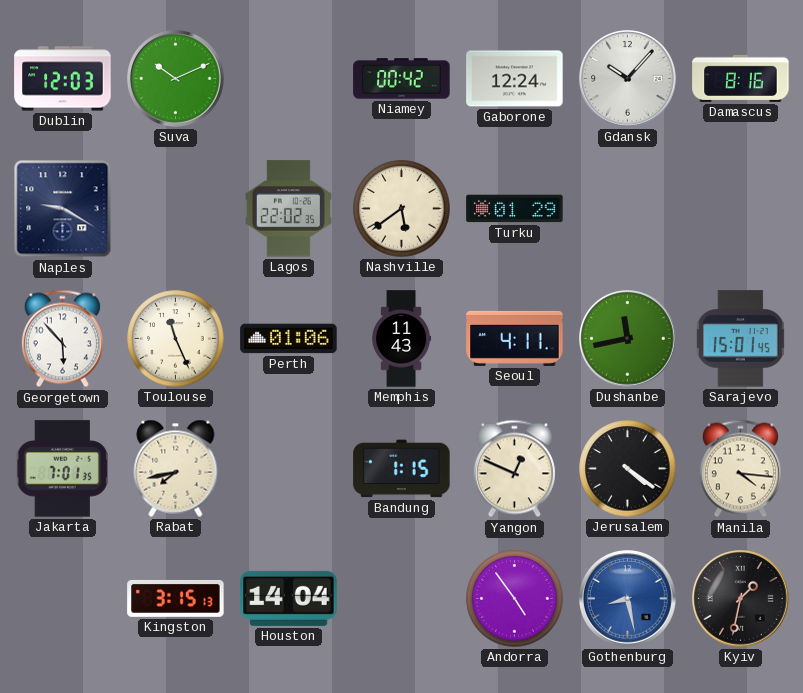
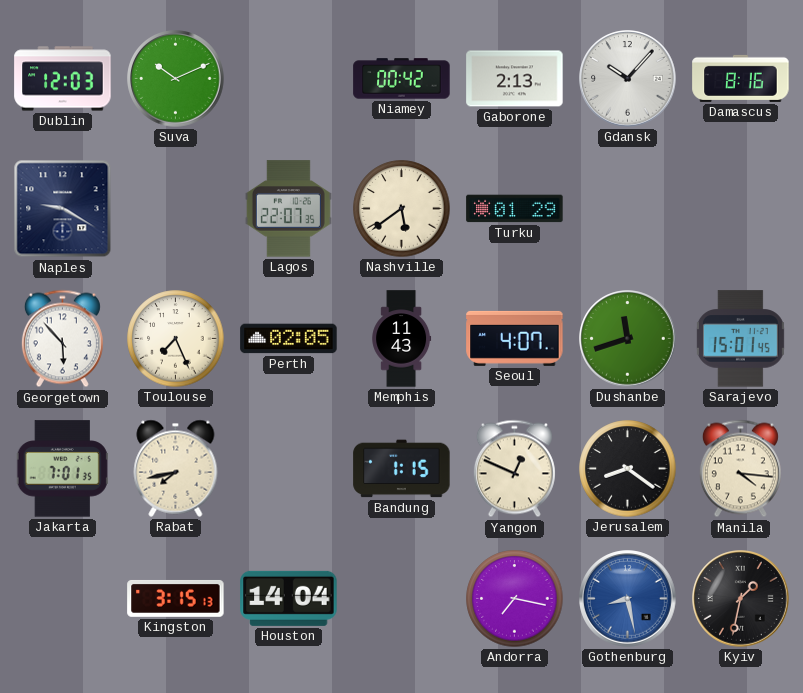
Gaborone: 12:24 -> 2:13 (515, 79)
Lagos: 22:02 -> 22:07 (288, 209)
Toulouse: 11:26 -> 7:26 (176, 339)
Perth: 01:06 -> 02:05 (289, 339)
Seoul: 4:11 -> 4:07 (515, 338)
Dushanbe: 11:43 -> 11:42 (628, 339)
Jerusalem: 4:21 -> 8:21 (628, 469)
Andorra: 4:54 -> 7:17 (515, 599)
